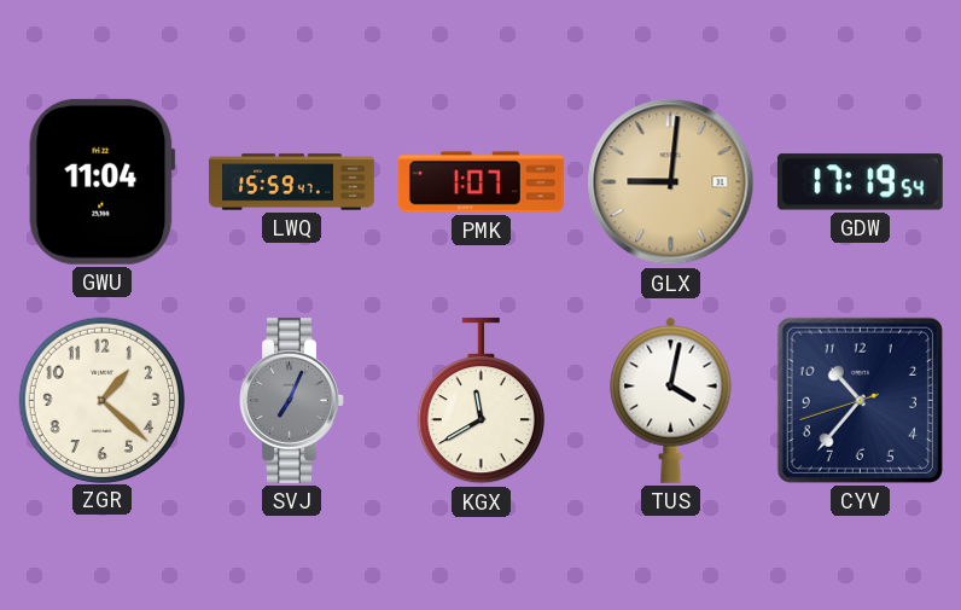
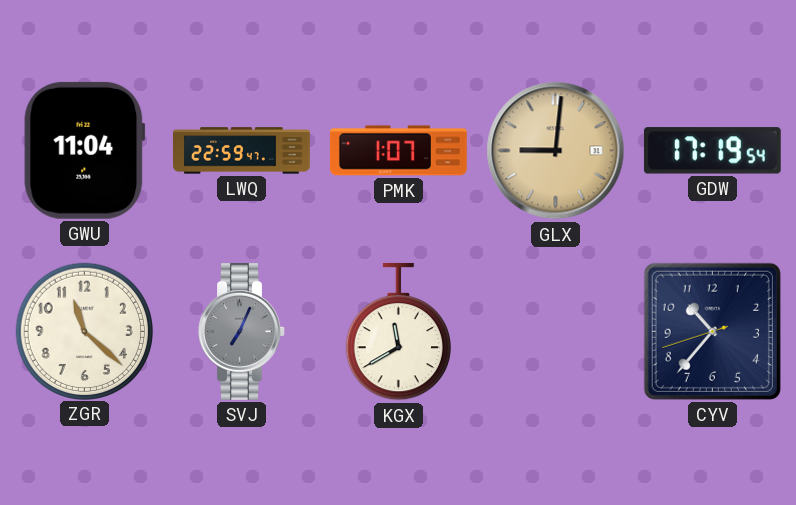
LWQ: 15:59 -> 22:59 (242, 151)
ZGR: 1:22 -> 11:22 (84, 331)
TUS: 4:02 -> none (671, 400)
